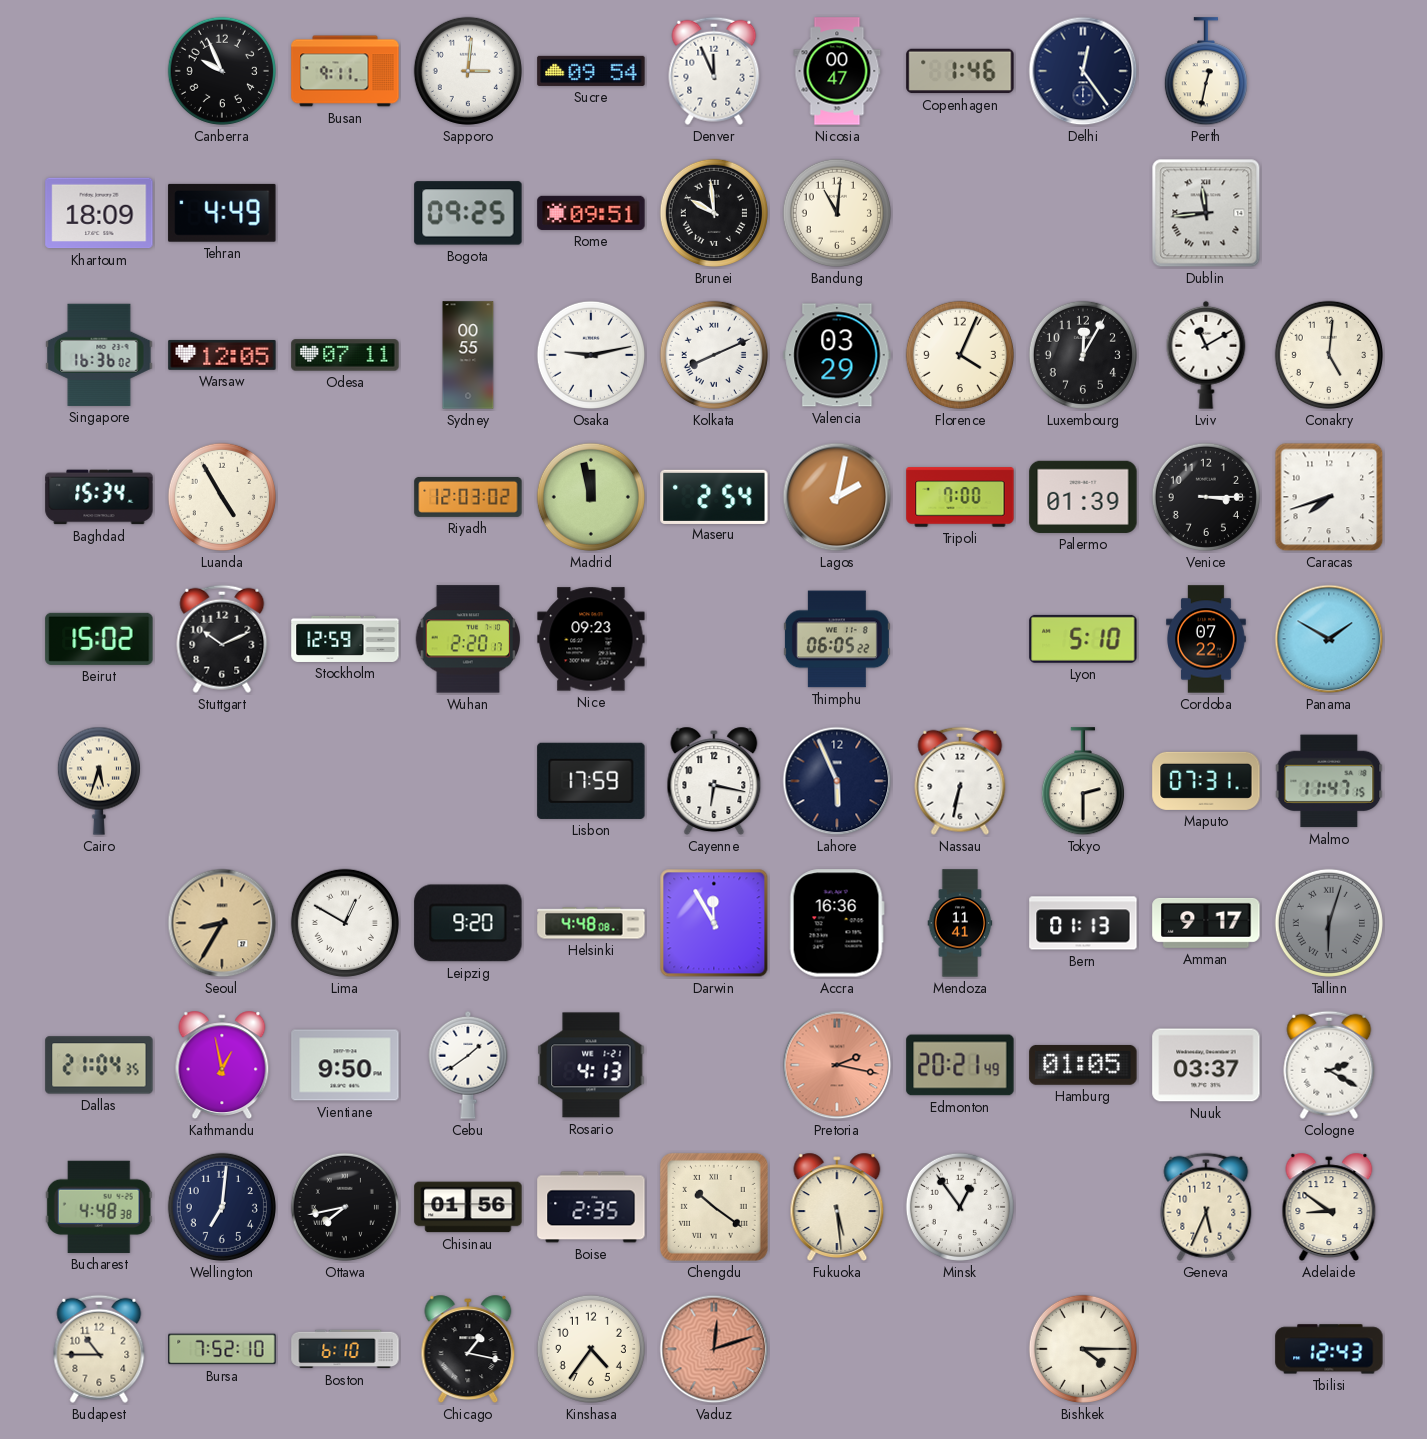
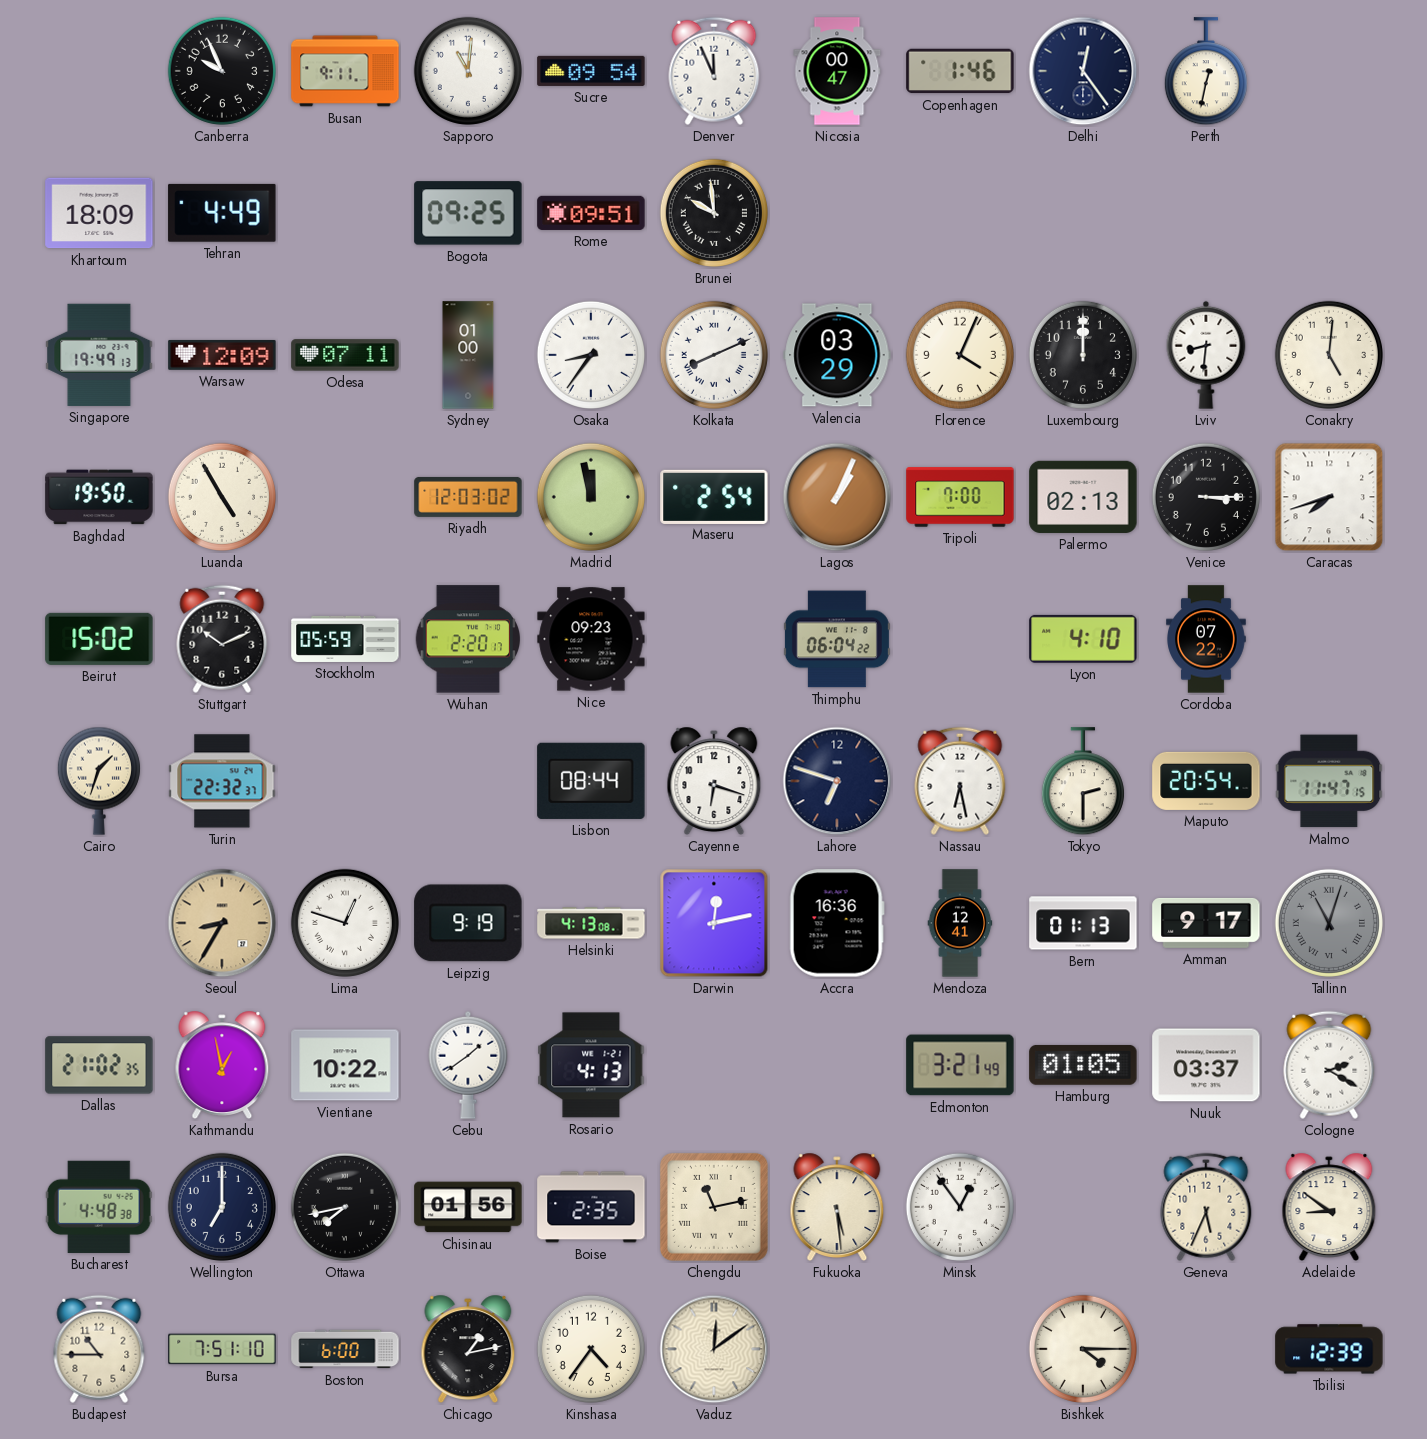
Sapporo: 3:01 -> 11:01 (468, 71)
Bandung: 11:01 -> none (837, 213)
Dublin: 11:44 -> none (1206, 213)
Singapore: 16:36 -> 19:49 (99, 355)
Warsaw: 12:05 -> 12:09 (222, 355)
Sydney: 00:55 -> 01:00 (468, 355)
Osaka: 9:13 -> 8:36 (591, 355)
Luxembourg: 12:05 -> 12:00 (1083, 355)
Lviv: 11:10 -> 8:31 (1206, 355)
Baghdad: 15:34 -> 19:50 (99, 497)
Lagos: 2:02 -> 1:04 (837, 497)
Palermo: 01:39 -> 02:13 (1083, 497)
Stockholm: 12:59 -> 05:59 (345, 639)
Thimphu: 06:05 -> 06:04 (837, 639)
Lyon: 5:10 -> 4:10 (1083, 639)
Panama: 1:50 -> none (1329, 639)
Cairo: 5:33 -> 1:33 (99, 781)
Turin: none -> 22:32 (222, 781)
Lisbon: 17:59 -> 08:44 (591, 781)
Cayenne: 6:17 -> 6:18 (714, 781)
Lahore: 5:56 -> 6:48 (837, 781)
Nassau: 6:32 -> 6:28 (960, 781)
Maputo: 07:31 -> 20:54 (1206, 781)
Lima: 12:50 -> 12:48 (345, 923)
Leipzig: 9:20 -> 9:19 (468, 923)
Helsinki: 4:48 -> 4:13 (591, 923)
Darwin: 11:55 -> 12:13 (714, 923)
Mendoza: 11:41 -> 12:41 (960, 923)
Tallinn: 6:03 -> 11:03 (1329, 923)
Dallas: 21:04 -> 21:02 (99, 1065)
Vientiane: 9:50 -> 10:22 (345, 1065)
Pretoria: 2:17 -> none (837, 1065)
Edmonton: 20:21 -> 3:21 (960, 1065)
Wellington: 7:01 -> 7:00 (222, 1207)
Chengdu: 10:21 -> 11:13 (714, 1207)
Bursa: 7:52 -> 7:51 (222, 1349)
Boston: 6:10 -> 6:00 (345, 1349)
Chicago: 1:17 -> 1:13 (468, 1349)
Vaduz: 12:12 -> 12:09 (714, 1349)
Vaduz dial: salmon -> cream (714, 1349)
Tbilisi: 12:43 -> 12:39 (1329, 1349)
